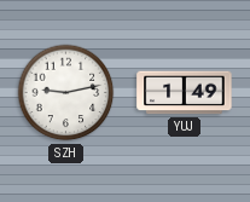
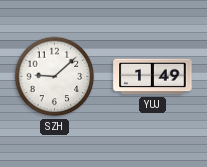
SZH: 9:13 -> 9:08 (55, 77)
